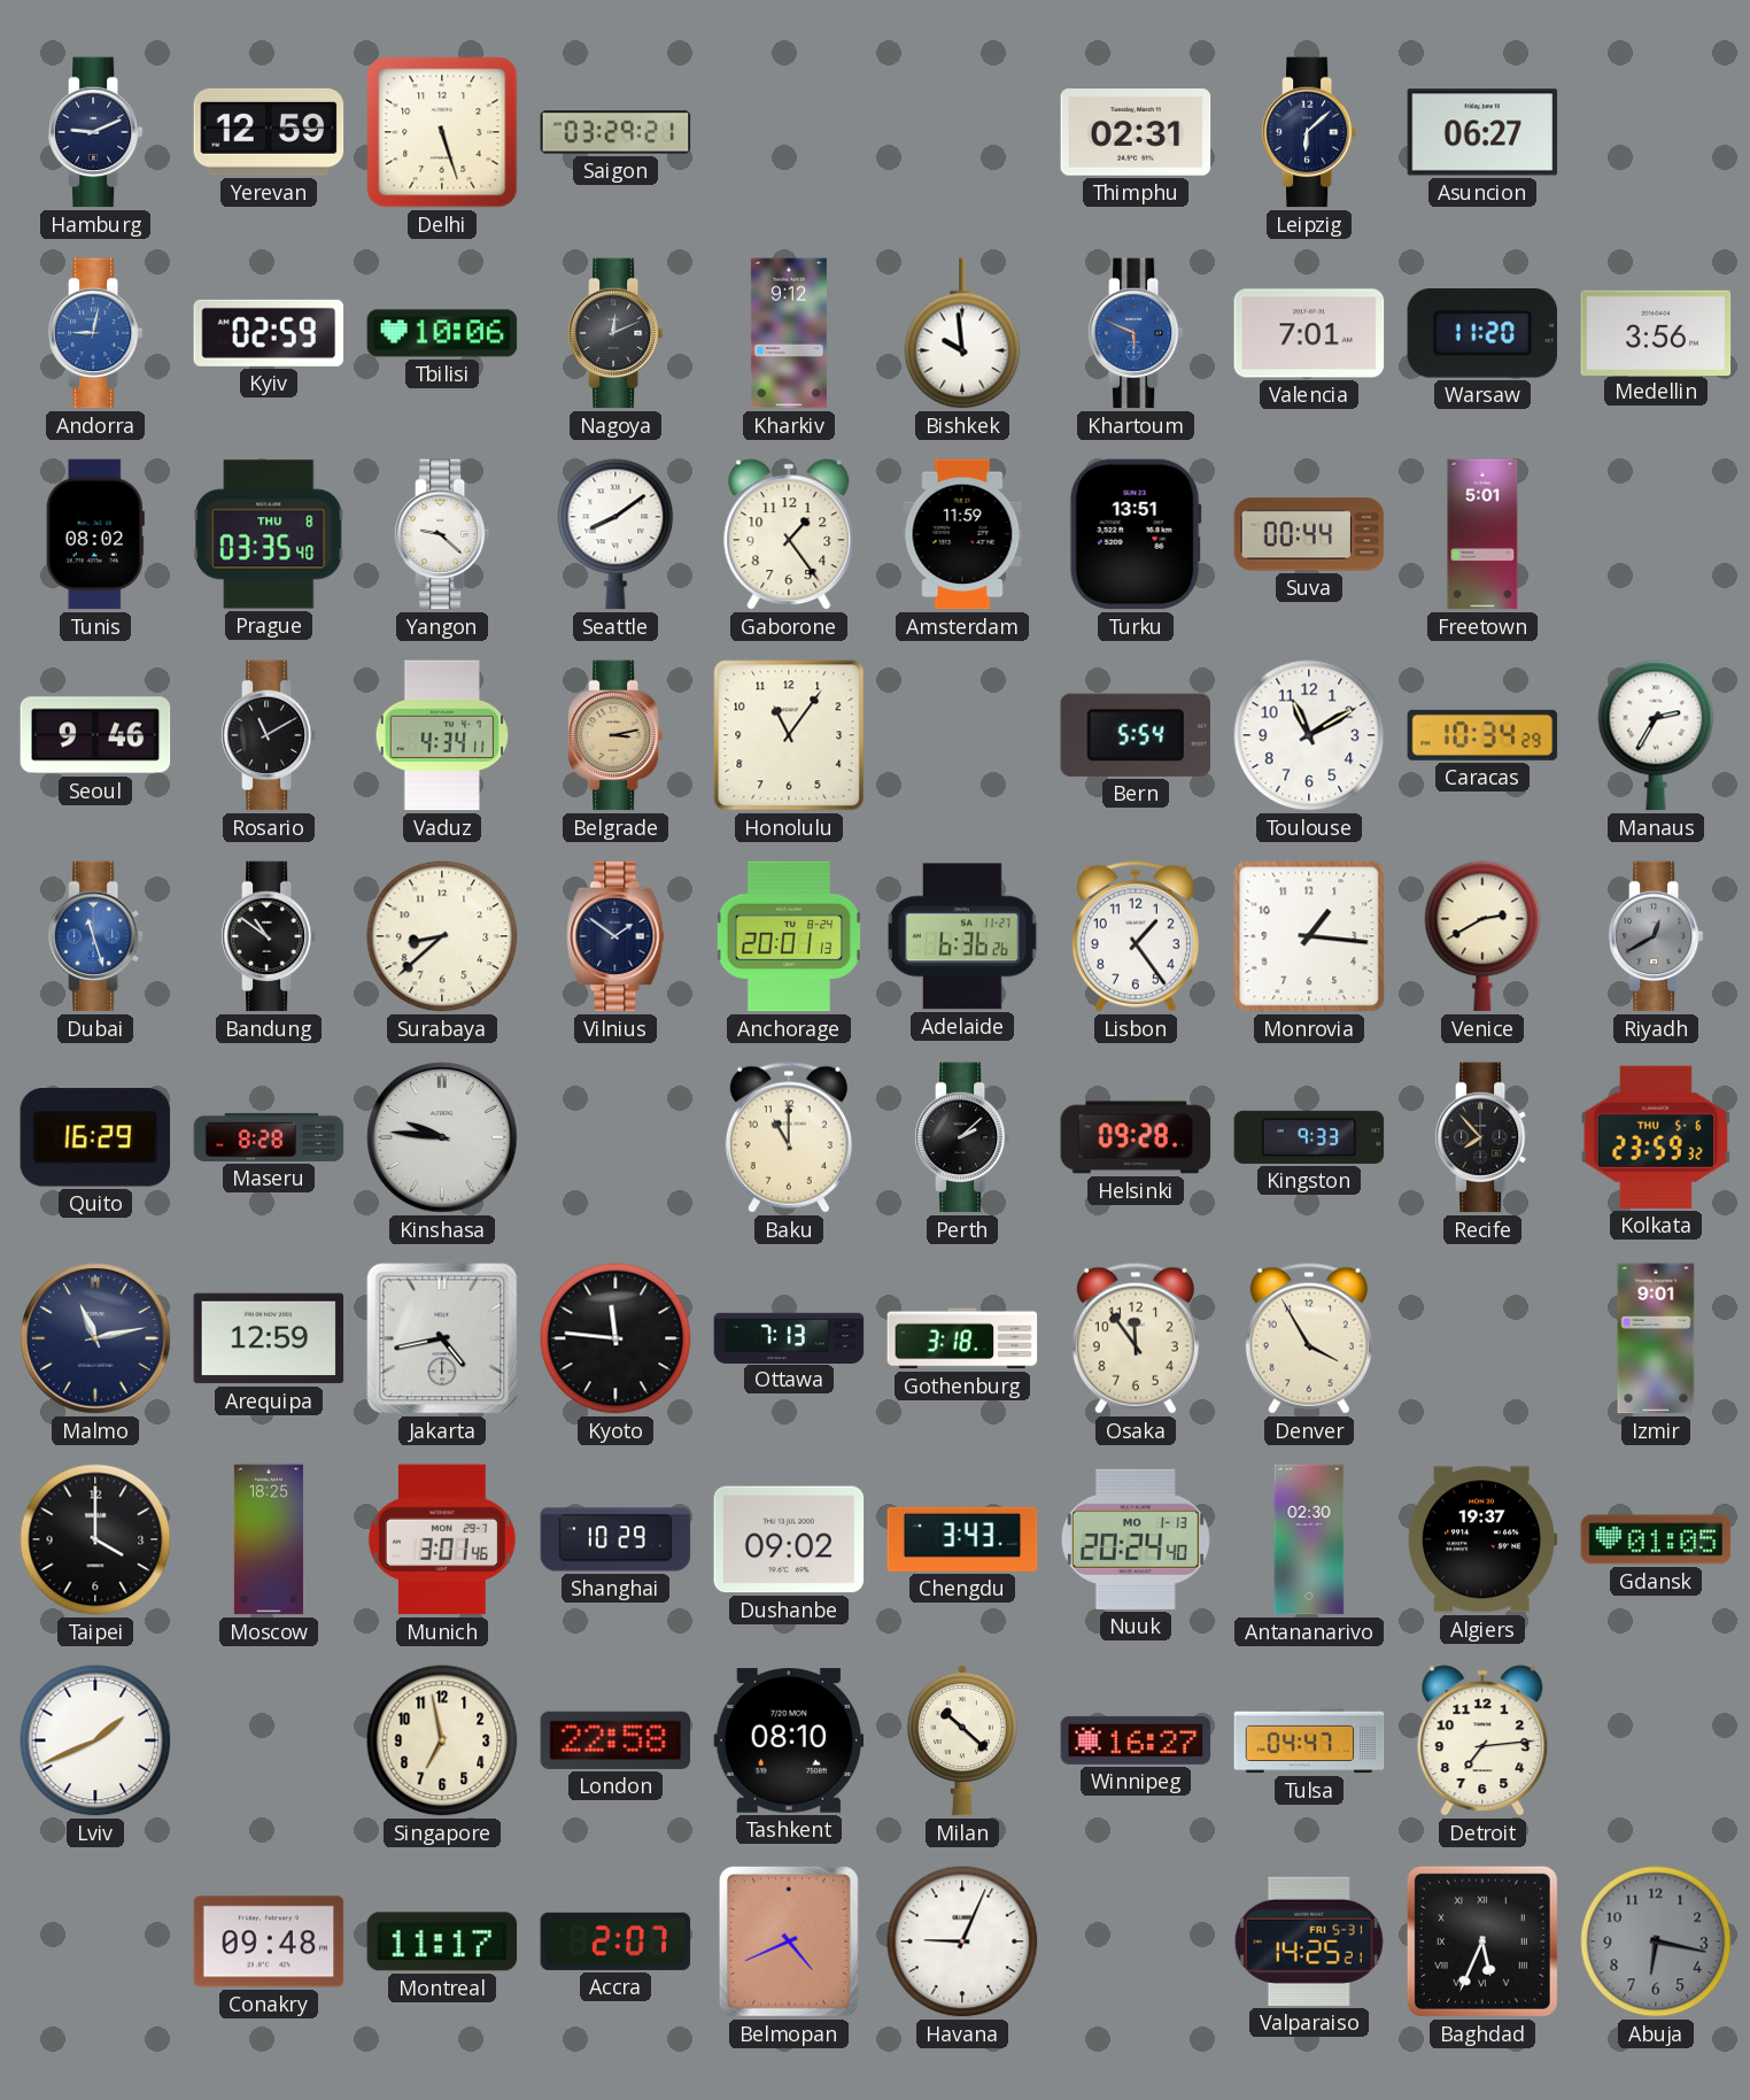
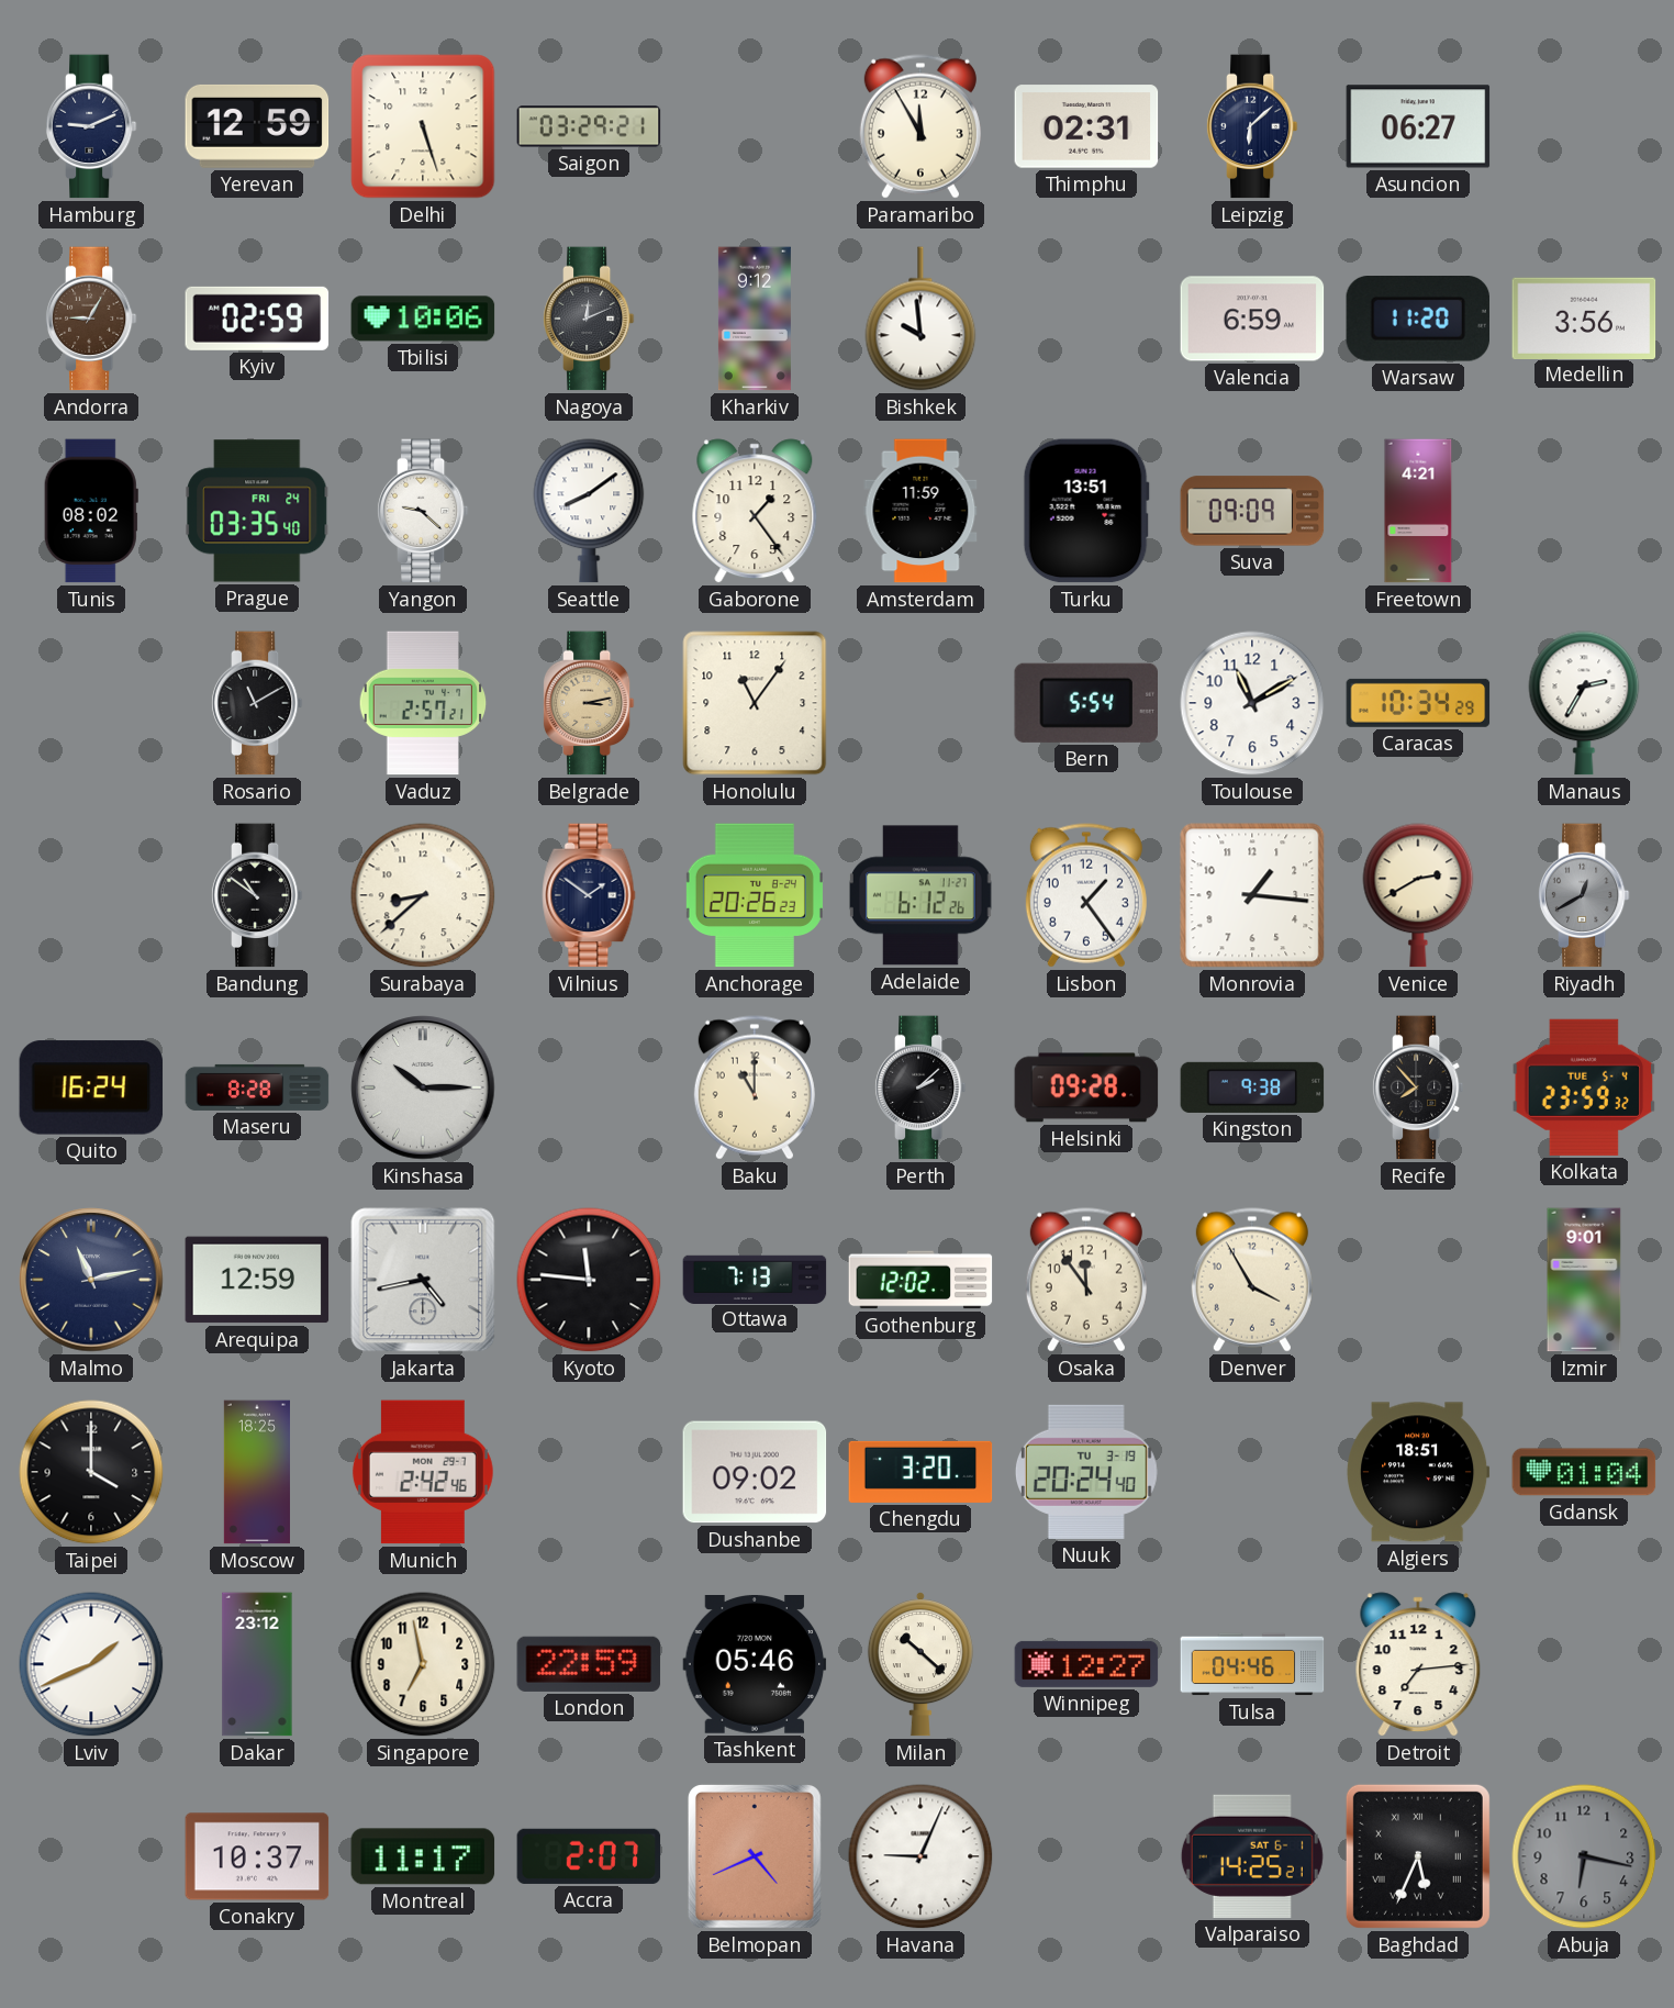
Paramaribo: none -> 11:55 (920, 126)
Andorra: 9:02 -> 9:05 (91, 319)
Andorra dial: blue -> brown (91, 319)
Khartoum: 5:49 -> none (1136, 333)
Valencia: 7:01 -> 6:59 (1252, 319)
Prague date: THU 8 -> FRI 24 (257, 511)
Suva: 00:44 -> 09:09 (1252, 511)
Freetown: 5:01 -> 4:21 (1418, 511)
Seoul: 9:46 -> none (95, 735)
Vaduz: 4:34 -> 2:57 (423, 703)
Dubai: 11:27 -> none (95, 936)
Anchorage: 20:01 -> 20:26 (755, 895)
Adelaide: 6:36 -> 6:12 (920, 895)
Quito: 16:29 -> 16:24 (91, 1087)
Kinshasa: 9:46 -> 10:15 (423, 1087)
Kingston: 9:33 -> 9:38 (1252, 1087)
Kolkata date: THU 5-6 -> TUE 5-4 (1584, 1087)
Gothenburg: 3:18 -> 12:02 (920, 1280)
Munich: 3:01 -> 2:42 (423, 1472)
Shanghai: 10:29 -> none (615, 1539)
Chengdu: 3:43 -> 3:20 (920, 1472)
Nuuk date: MO 1-13 -> TU 3-19 (1086, 1472)
Antananarivo: 02:30 -> none (1309, 1539)
Algiers: 19:37 -> 18:51 (1419, 1472)
Gdansk: 01:05 -> 01:04 (1584, 1472)
Dakar: none -> 23:12 (257, 1664)
London: 22:58 -> 22:59 (589, 1664)
Tashkent: 08:10 -> 05:46 (755, 1665)
Winnipeg: 16:27 -> 12:27 (1086, 1664)
Tulsa: 04:47 -> 04:46 (1252, 1664)
Conakry: 09:48 -> 10:37 (257, 1856)
Valparaiso date: FRI 5-31 -> SAT 6-1 (1252, 1856)
